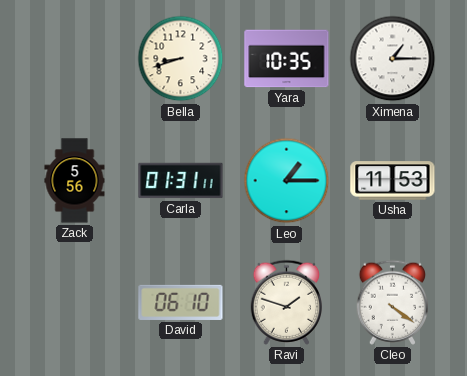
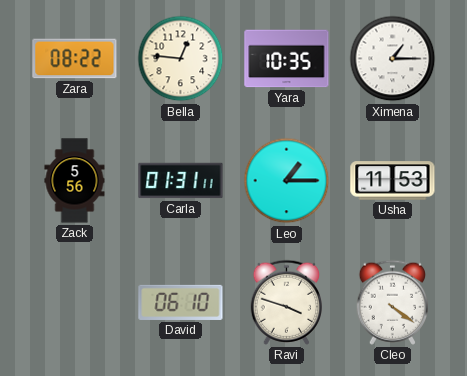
Zara: none -> 08:22 (75, 59)
Bella: 8:42 -> 12:46 (181, 59)
Ravi: 1:48 -> 3:48 (287, 302)
